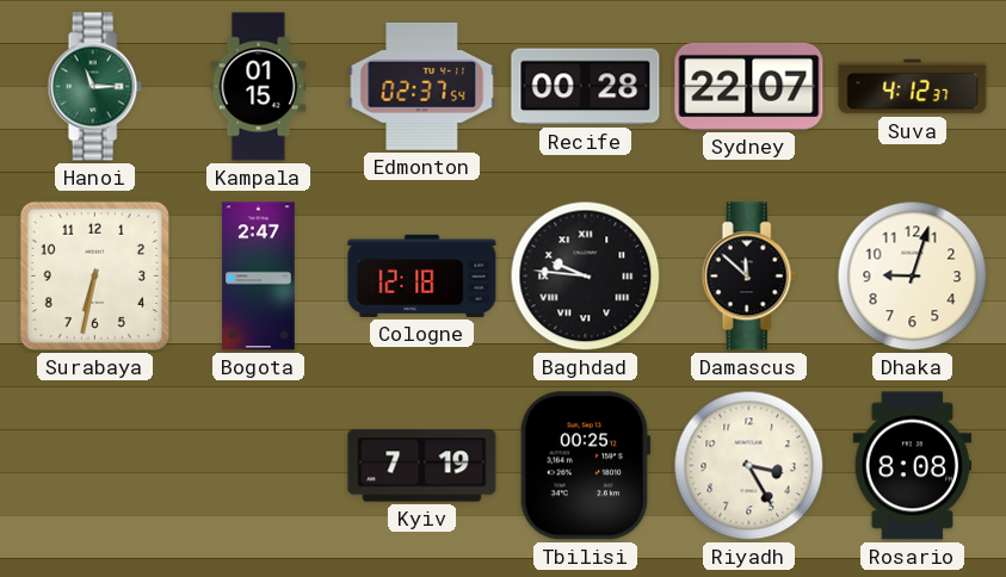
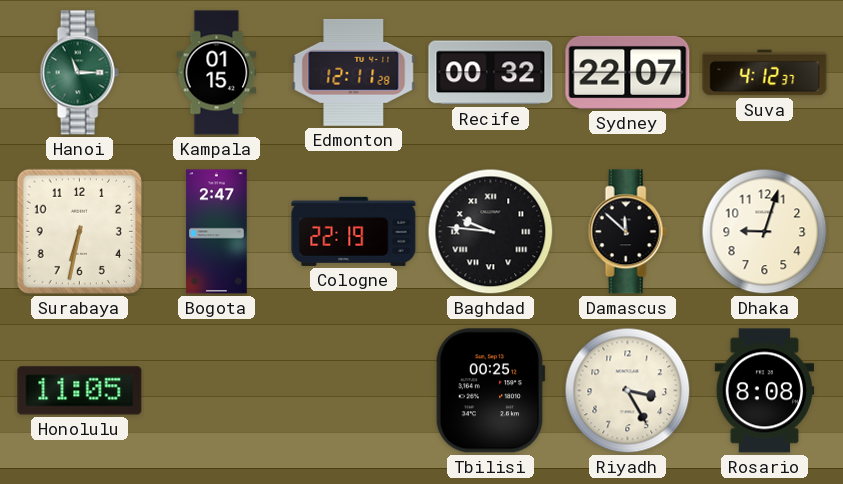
Edmonton: 02:37 -> 12:11 (354, 72)
Recife: 00:28 -> 00:32 (491, 73)
Cologne: 12:18 -> 22:19 (354, 231)
Honolulu: none -> 11:05 (80, 391)
Kyiv: 7:19 -> none (422, 466)
